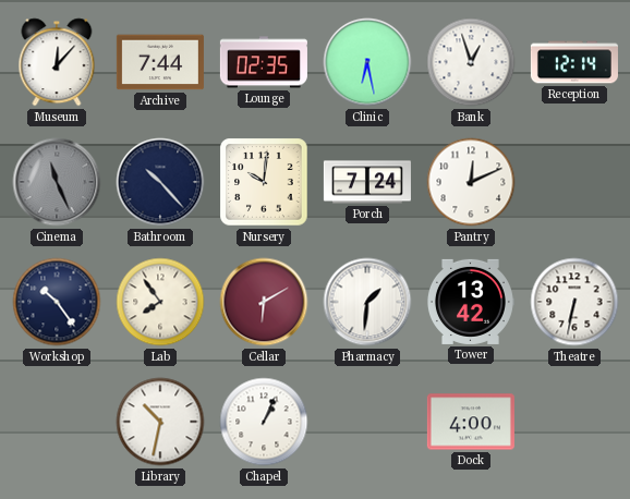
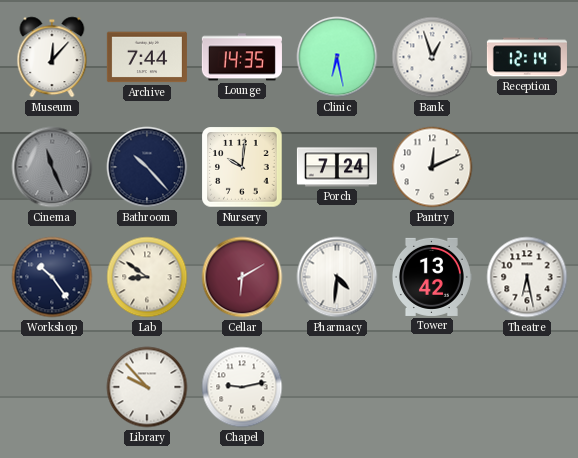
Lounge: 02:35 -> 14:35 (242, 57)
Lab: 7:54 -> 8:51 (147, 277)
Pharmacy: 1:31 -> 4:31 (337, 277)
Theatre: 6:32 -> 6:28 (527, 277)
Library: 10:32 -> 9:53 (147, 387)
Chapel: 1:04 -> 9:13 (242, 387)
Dock: 4:00 -> none (471, 422)
